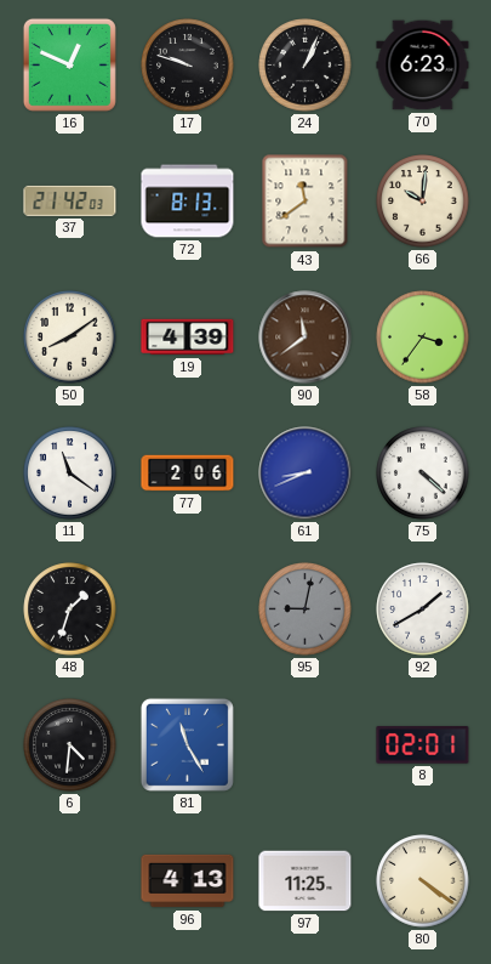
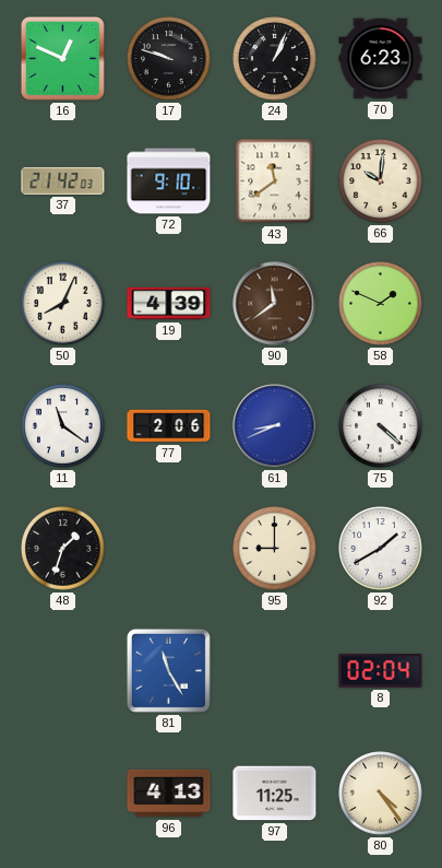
72: 8:13 -> 9:10 (169, 181)
50: 8:09 -> 8:04 (63, 304)
58: 3:36 -> 1:49 (381, 304)
95: 9:02 -> 9:00 (275, 549)
95 dial: grey -> cream (275, 549)
6: 4:31 -> none (70, 745)
8: 02:01 -> 02:04 (381, 671)
80: 4:21 -> 4:24 (381, 794)
